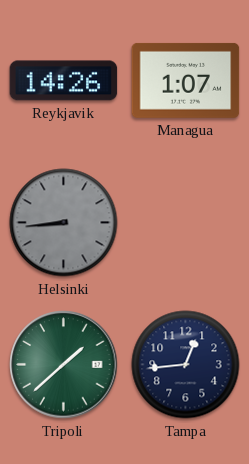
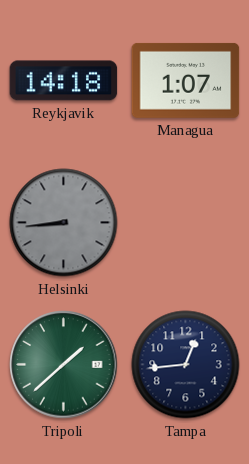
Reykjavik: 14:26 -> 14:18 (64, 81)
